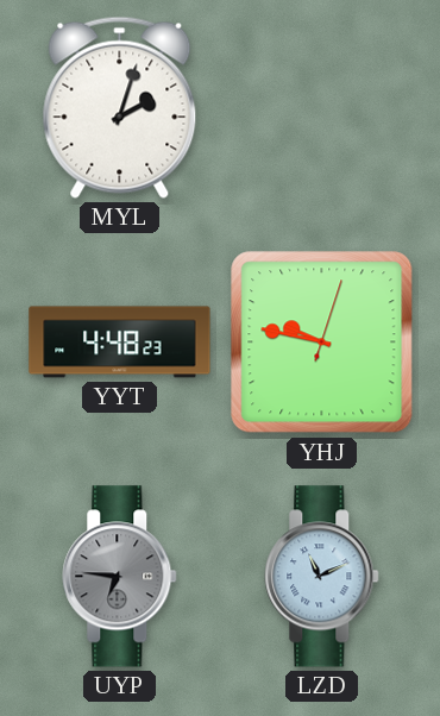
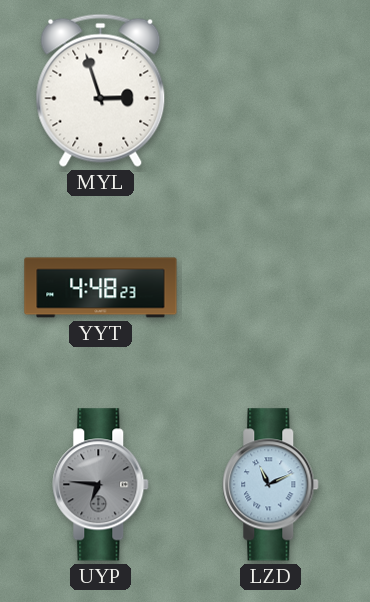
MYL: 2:03 -> 2:57 (101, 90)
YHJ: 9:47 -> none (322, 343)
